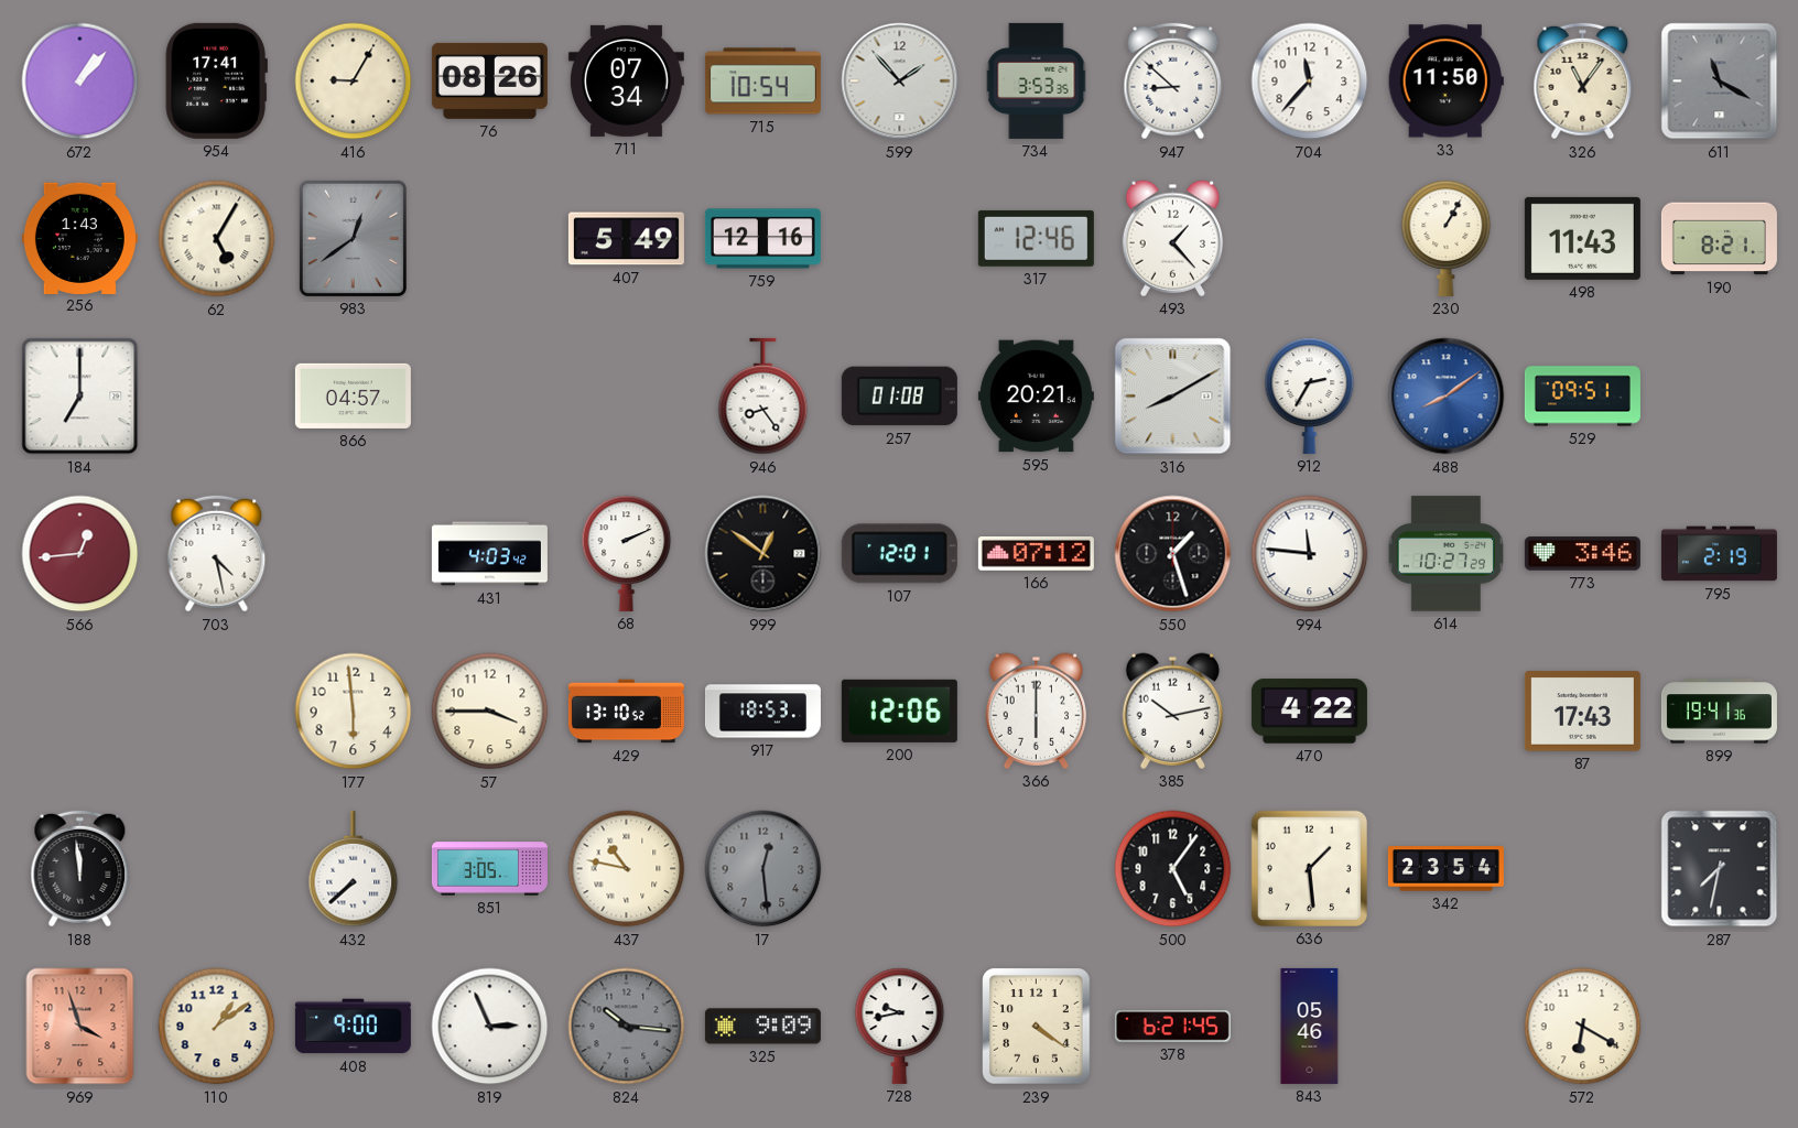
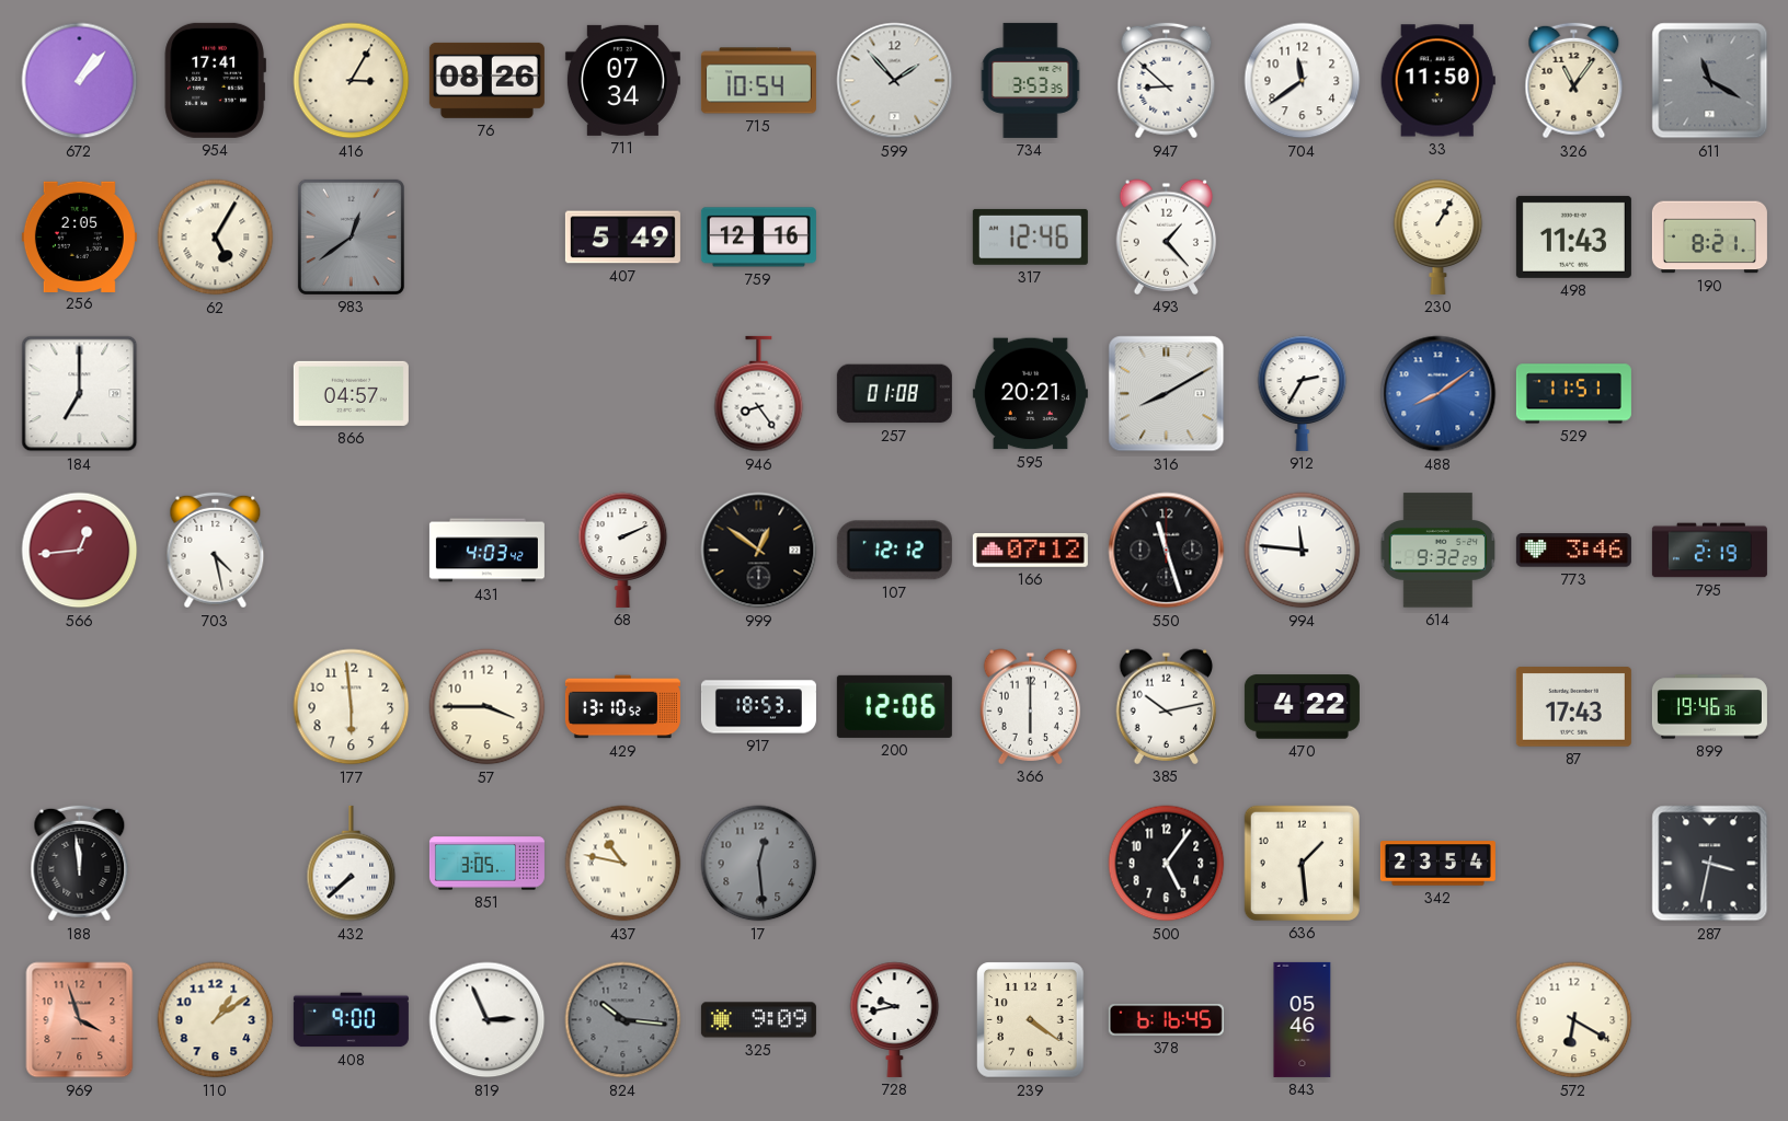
416: 9:05 -> 3:05 (352, 81)
704: 11:37 -> 11:39 (1303, 81)
256: 1:43 -> 2:05 (79, 236)
529: 09:51 -> 11:51 (1573, 394)
107: 12:01 -> 12:12 (894, 551)
550: 1:27 -> 11:27 (1167, 551)
614: 10:27 -> 9:32 (1439, 551)
899: 19:41 -> 19:46 (1709, 707)
287: 7:32 -> 3:32 (1710, 864)
378: 6:21 -> 6:16 (1166, 1020)
